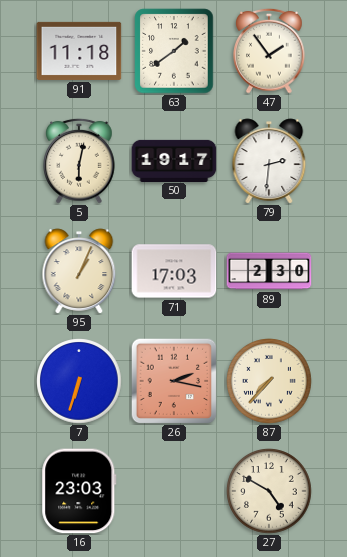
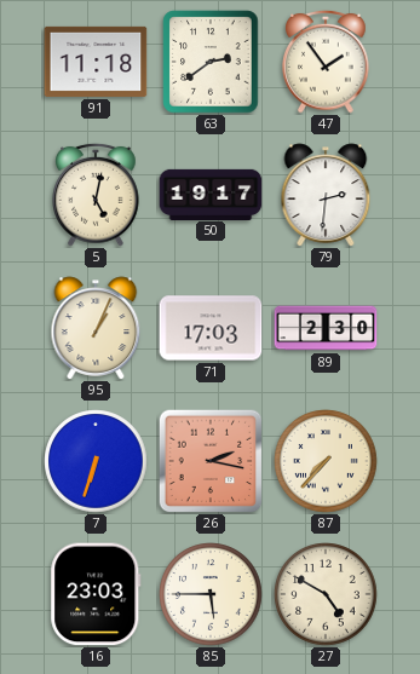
63: 1:39 -> 2:39 (211, 62)
5: 6:02 -> 5:02 (96, 195)
85: none -> 5:45 (211, 594)
